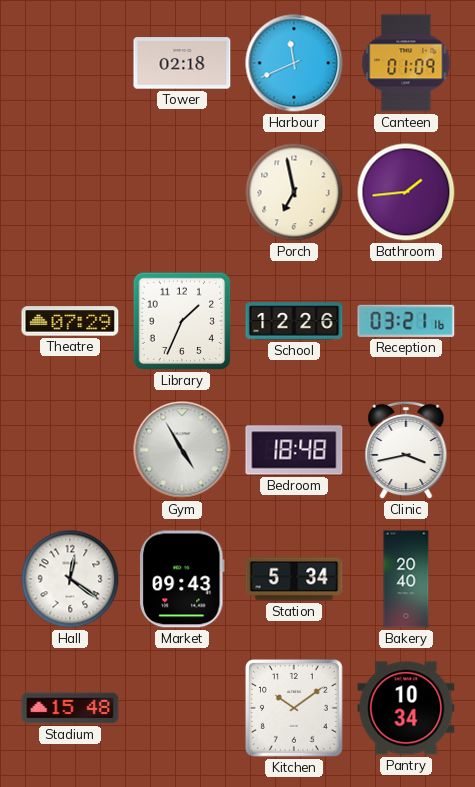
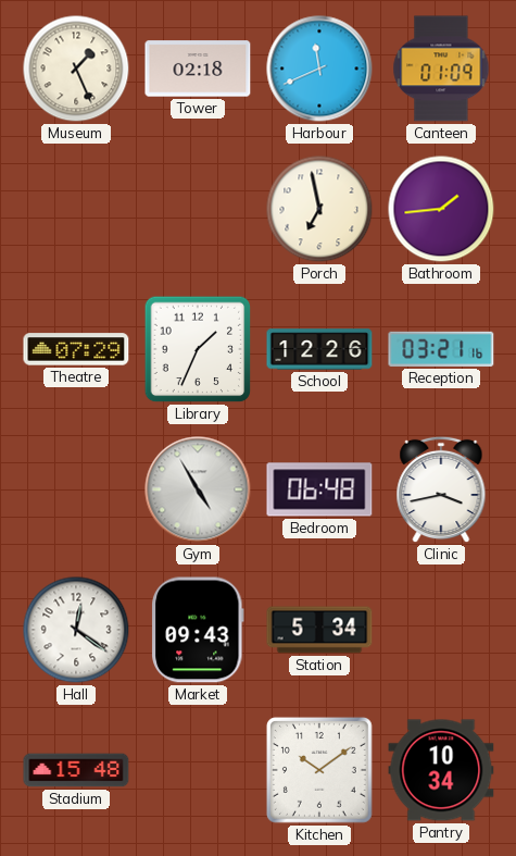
Museum: none -> 1:26 (76, 69)
Bedroom: 18:48 -> 06:48 (319, 489)
Bakery: 20:40 -> none (406, 579)
